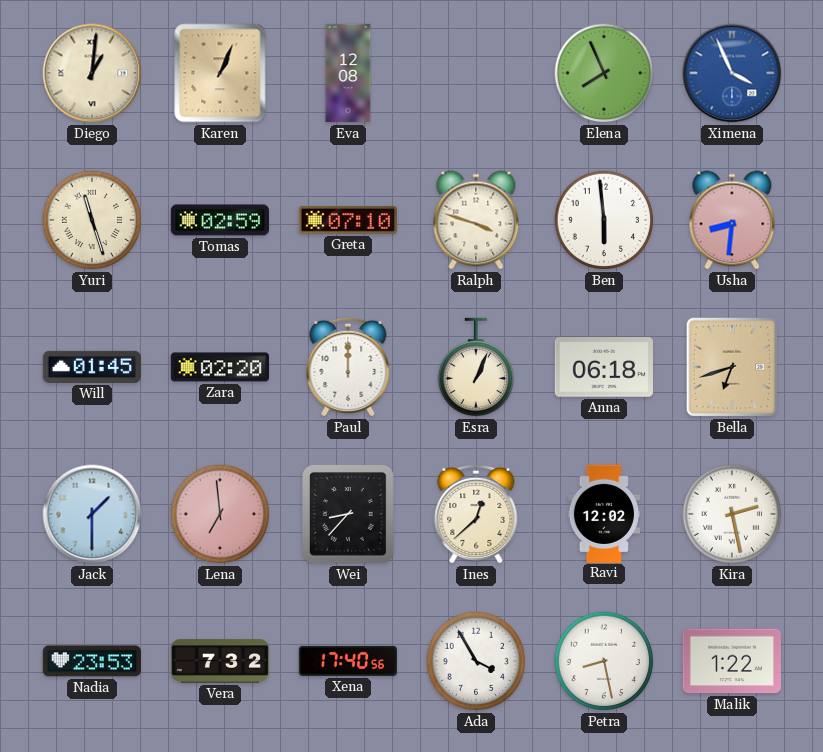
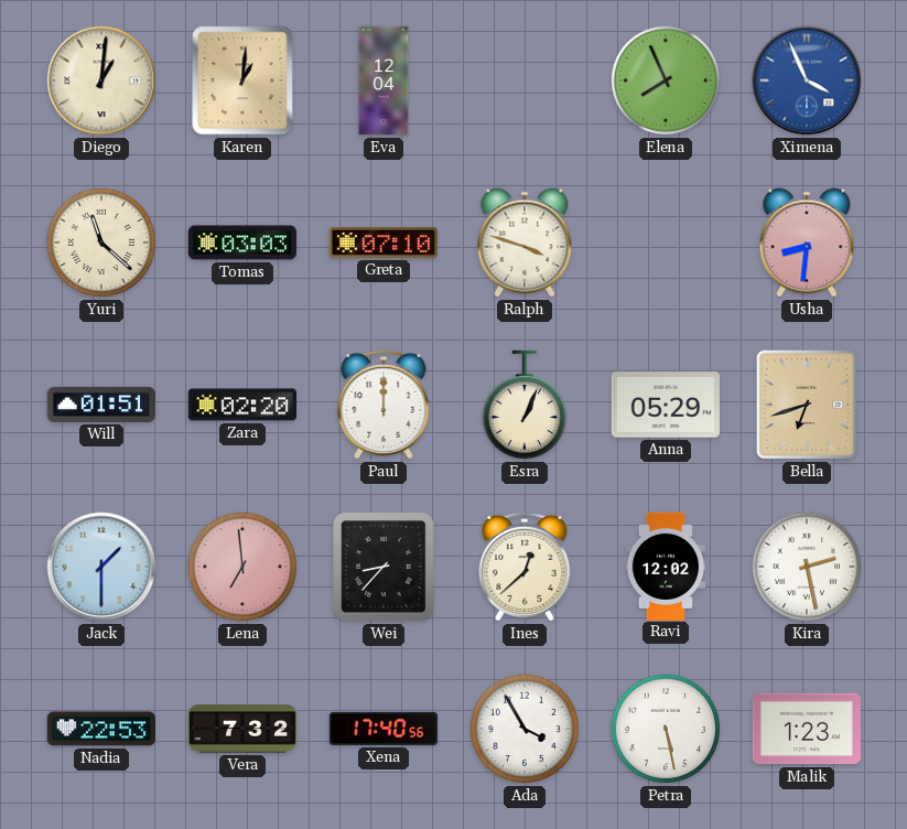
Karen: 1:04 -> 1:01 (242, 80)
Eva: 12:08 -> 12:04 (384, 80)
Yuri: 11:27 -> 11:22 (101, 243)
Tomas: 02:59 -> 03:03 (241, 243)
Ben: 5:59 -> none (604, 220)
Will: 01:45 -> 01:51 (100, 405)
Anna: 06:18 -> 05:29 (665, 405)
Nadia: 23:53 -> 22:53 (101, 729)
Petra: 8:28 -> 5:28 (666, 729)
Malik: 1:22 -> 1:23 (807, 729)
